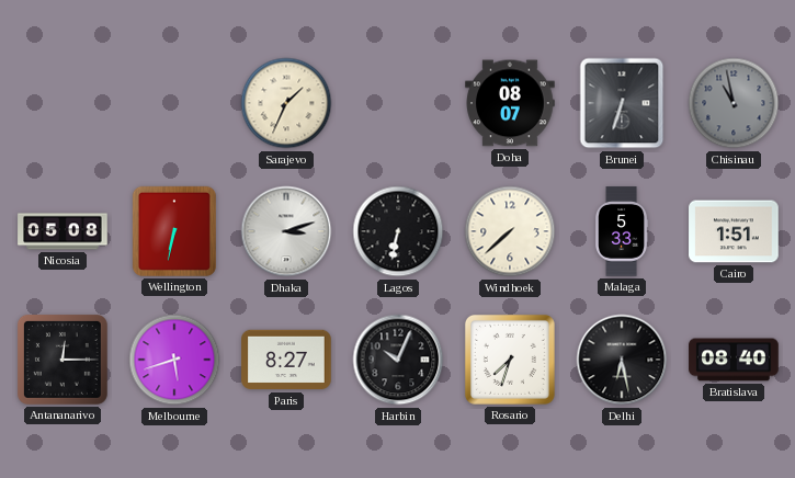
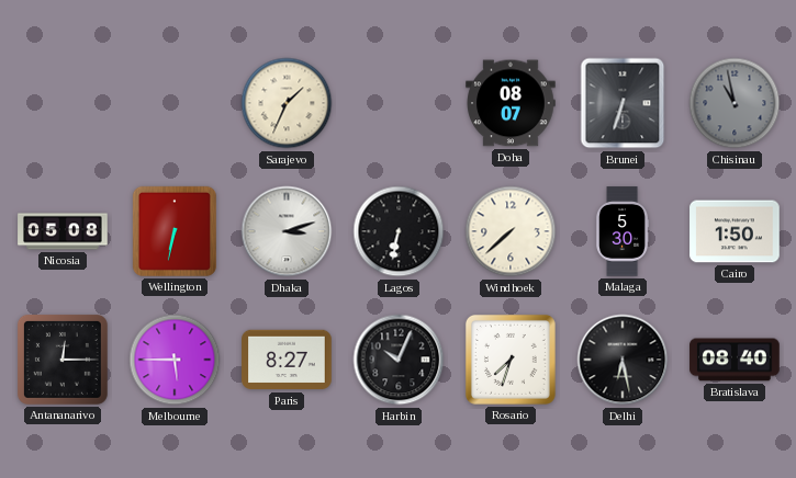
Malaga: 5:33 -> 5:30 (624, 231)
Cairo: 1:51 -> 1:50 (735, 231)
Melbourne: 5:42 -> 5:45 (175, 360)
